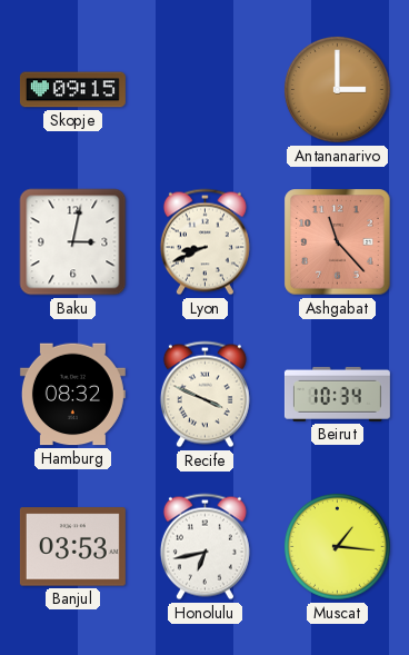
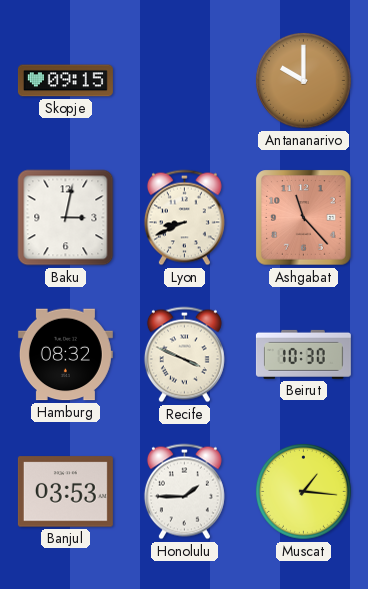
Antananarivo: 3:00 -> 10:00 (304, 81)
Beirut: 10:34 -> 10:30 (303, 354)
Honolulu: 6:43 -> 1:45 (184, 492)
